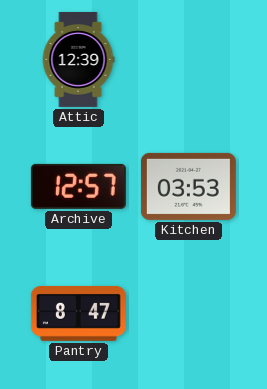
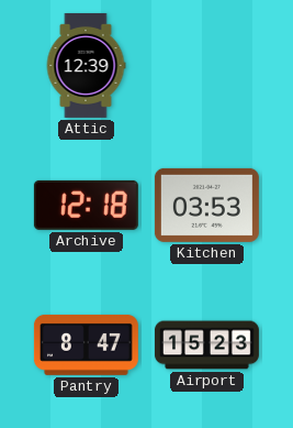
Archive: 12:57 -> 12:18 (86, 205)
Airport: none -> 15:23 (206, 345)
